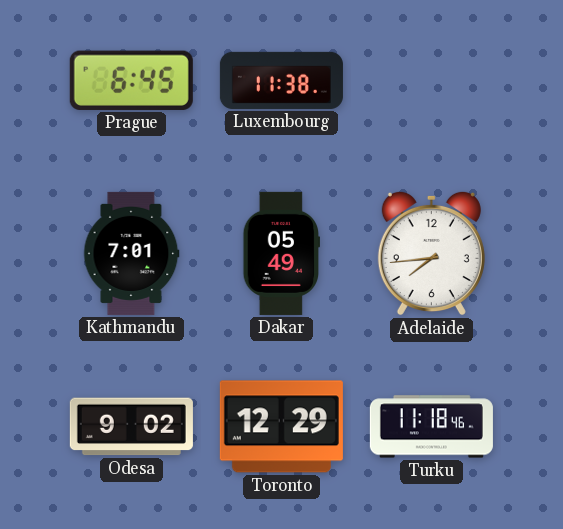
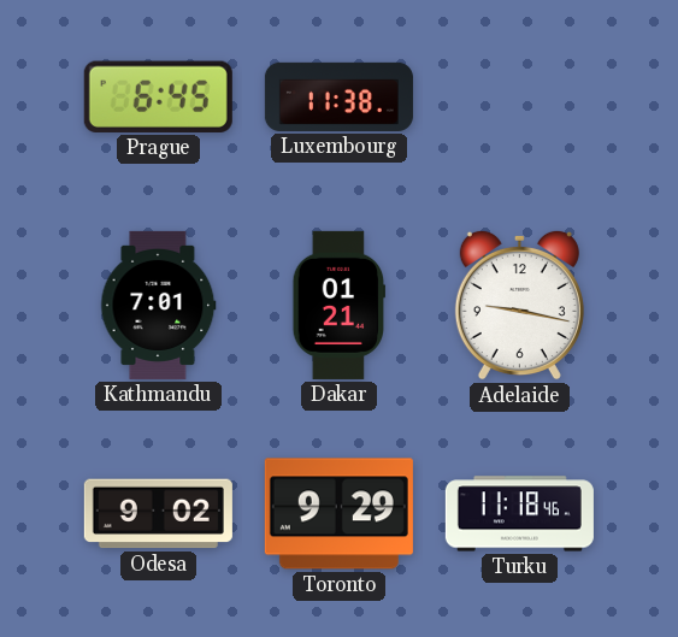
Dakar: 05:49 -> 01:21 (338, 305)
Adelaide: 7:44 -> 9:17 (519, 305)
Toronto: 12:29 -> 9:29 (338, 514)
